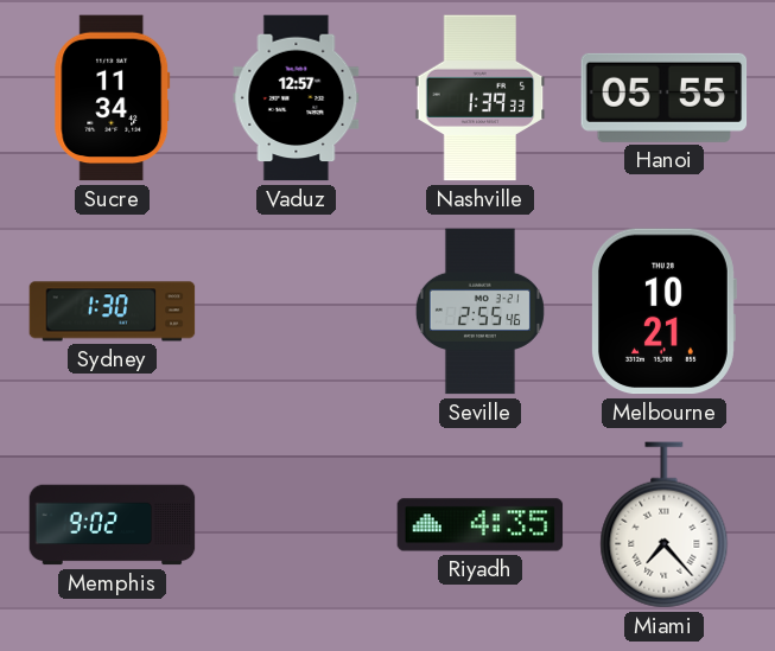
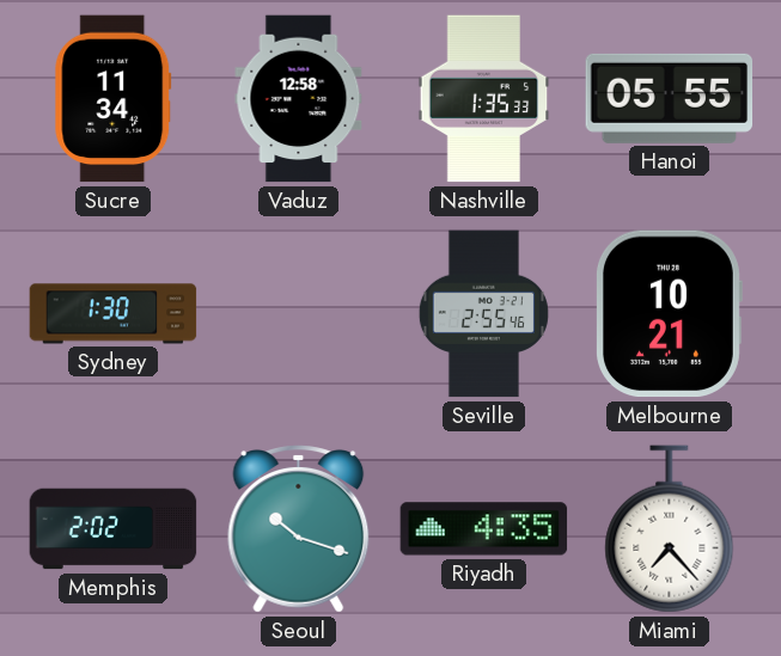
Vaduz: 12:57 -> 12:58 (299, 99)
Nashville: 1:39 -> 1:35 (484, 99)
Memphis: 9:02 -> 2:02 (114, 529)
Seoul: none -> 10:18 (299, 529)
